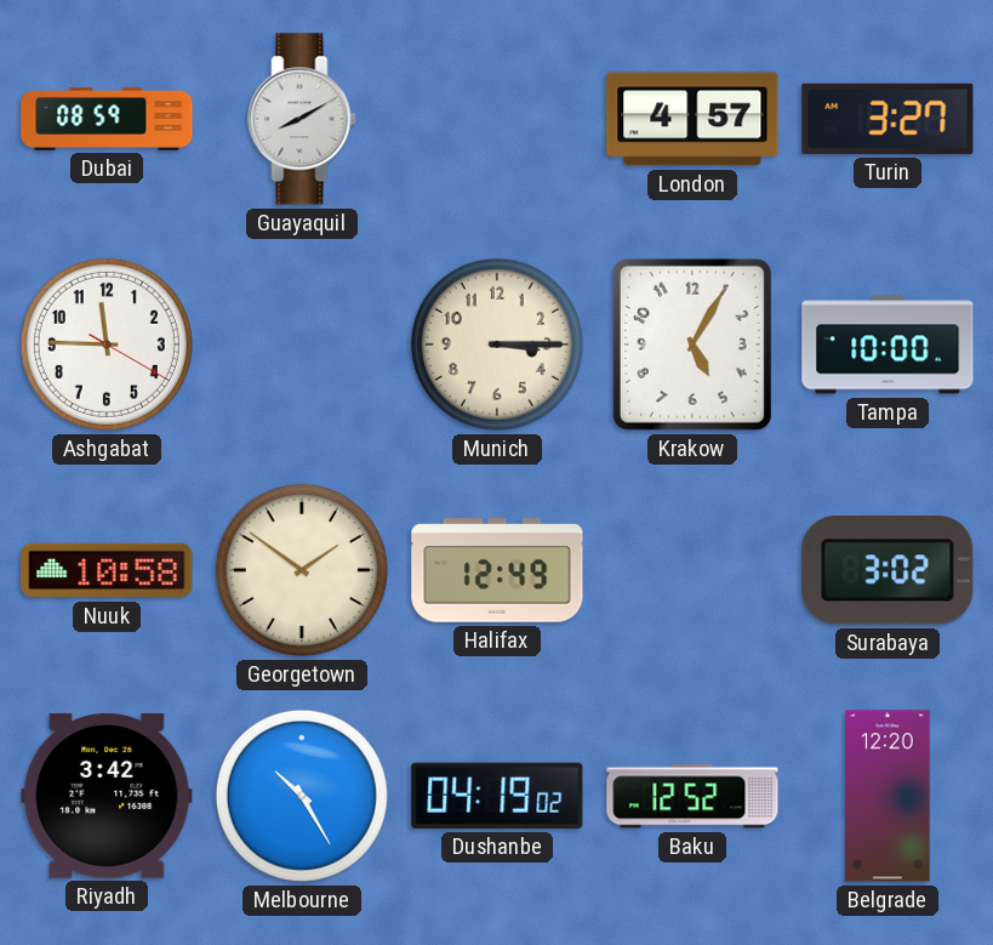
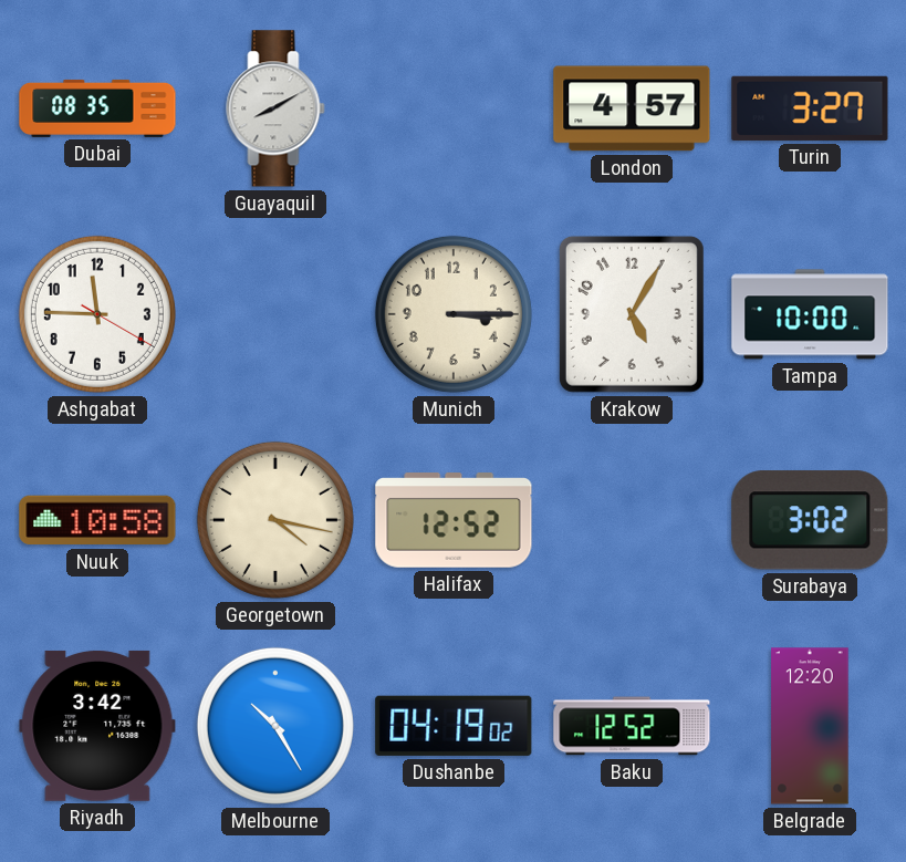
Dubai: 08:59 -> 08:35 (97, 108)
Georgetown: 1:51 -> 4:17 (275, 520)
Halifax: 12:49 -> 12:52 (454, 520)
